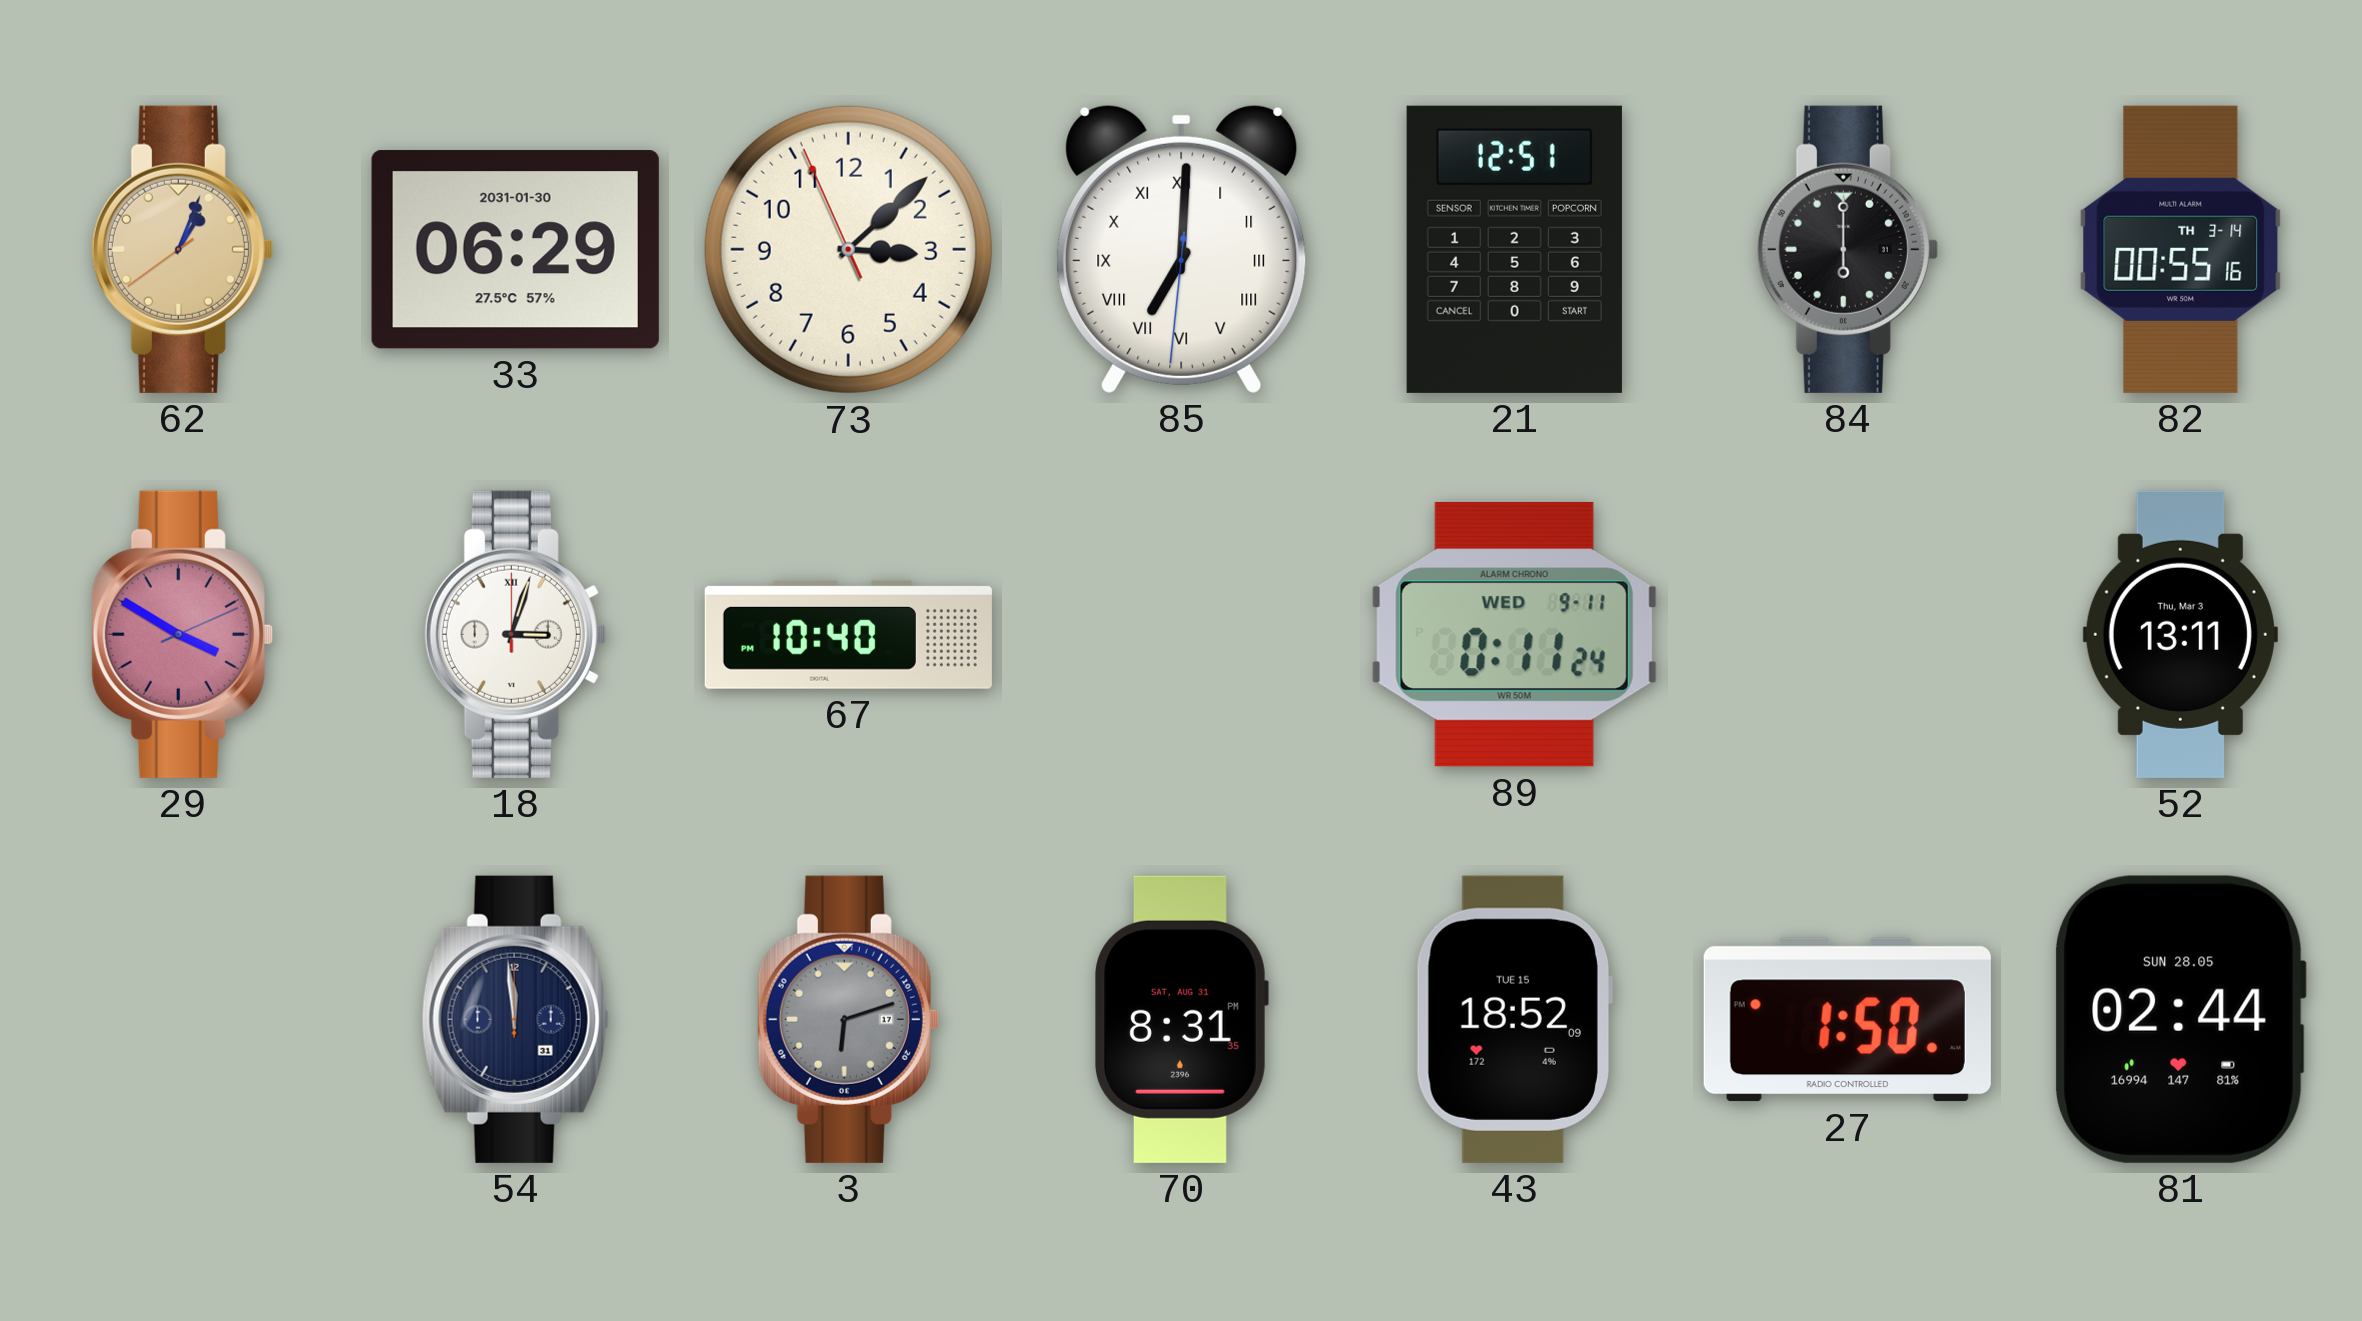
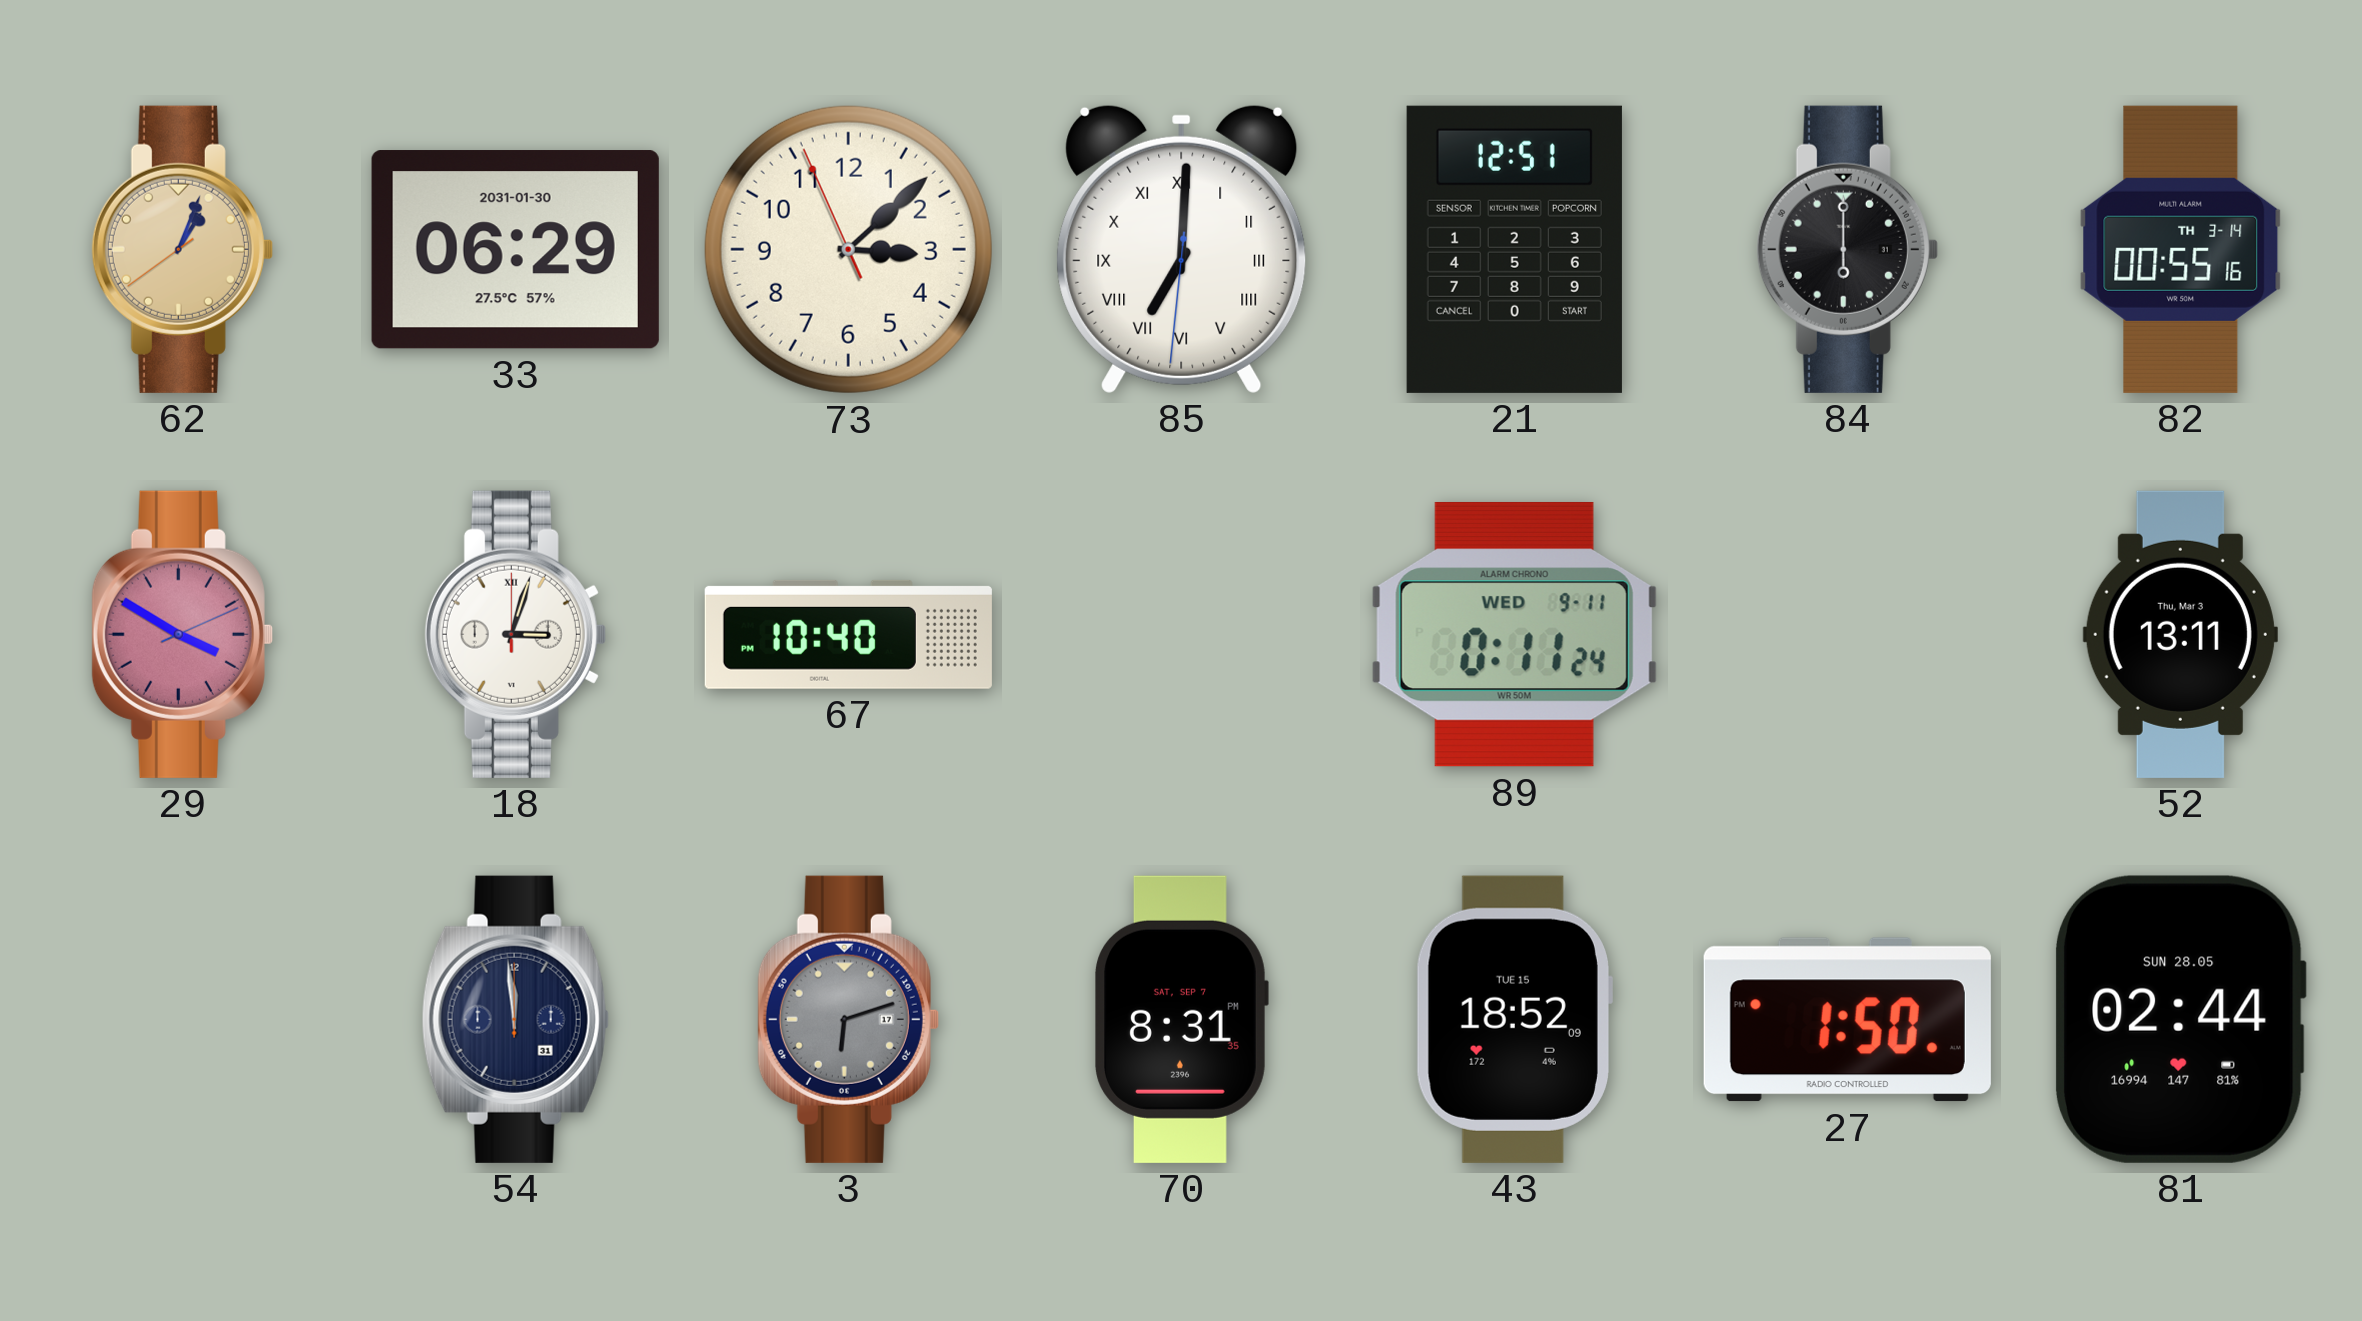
70 date: SAT, AUG 31 -> SAT, SEP 7 (1181, 1019)
